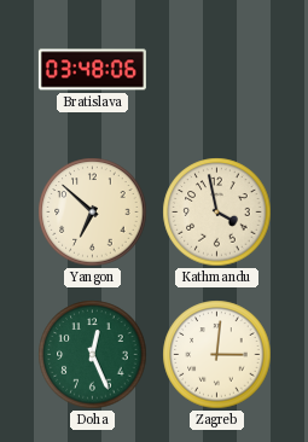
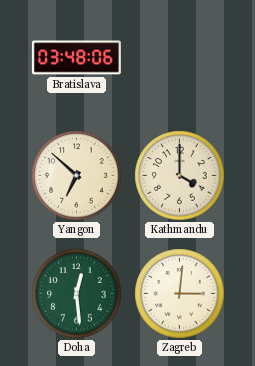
Kathmandu: 3:58 -> 4:00 (180, 176)
Doha: 12:26 -> 12:29 (77, 294)
